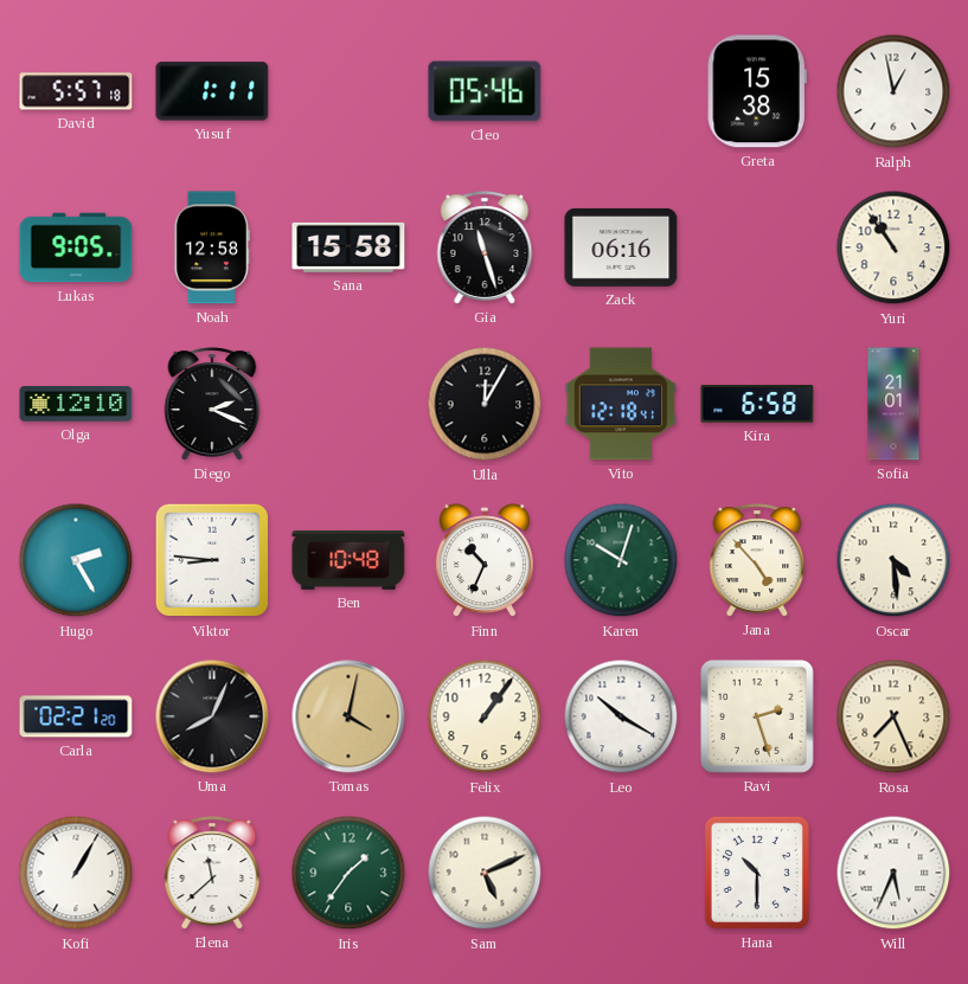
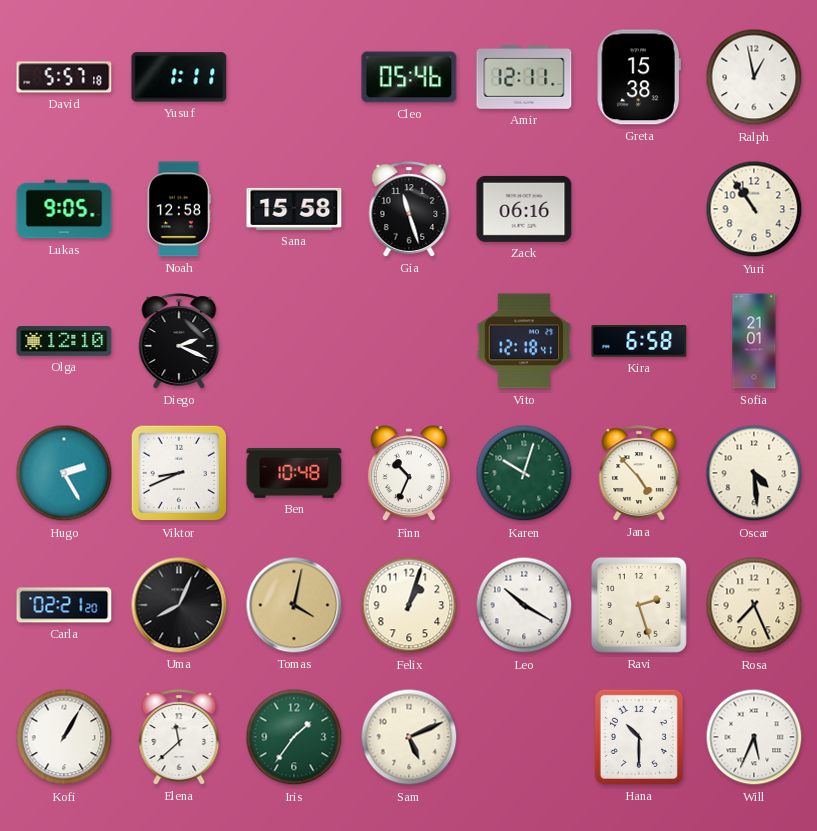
Amir: none -> 12:11 (524, 77)
Ulla: 12:05 -> none (485, 404)
Viktor: 8:46 -> 8:41 (179, 473)
Felix: 1:06 -> 1:03 (409, 605)
